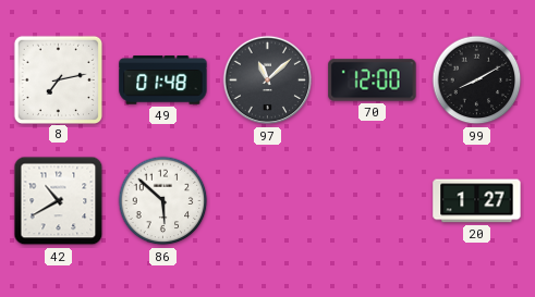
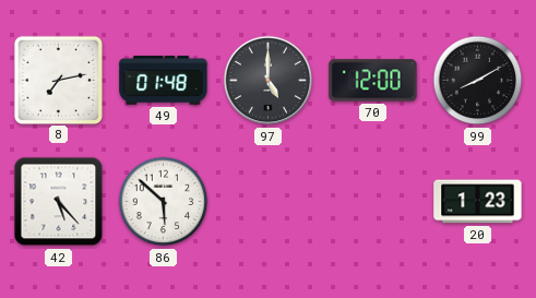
97: 11:08 -> 5:00 (269, 81)
42: 10:40 -> 5:23 (59, 202)
20: 1:27 -> 1:23 (478, 202)
